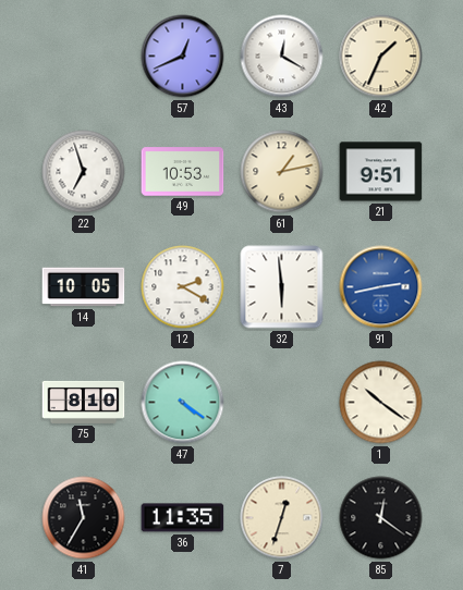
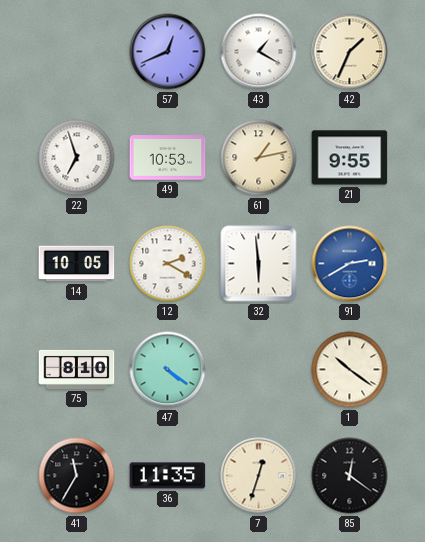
43: 12:20 -> 1:20 (259, 52)
21: 9:51 -> 9:55 (350, 158)
91: 2:43 -> 2:40 (350, 264)
